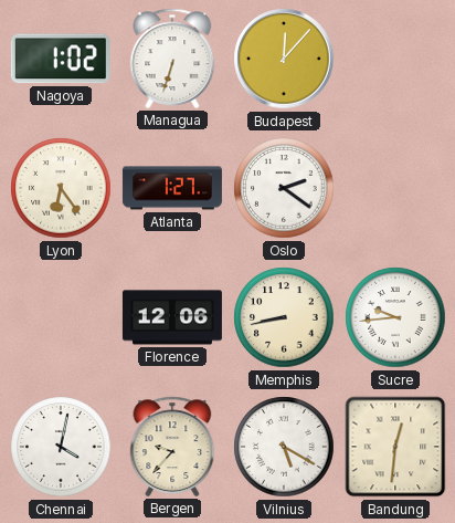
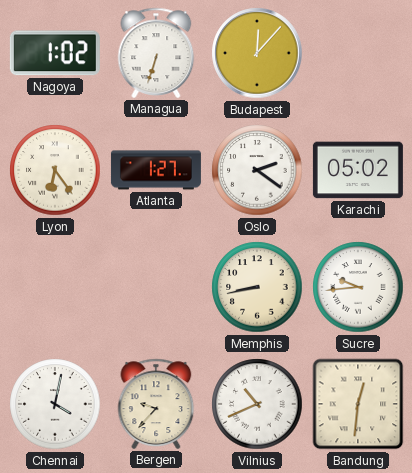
Karachi: none -> 05:02 (358, 170)
Florence: 12:06 -> none (172, 317)
Vilnius: 5:20 -> 10:41 (257, 404)
